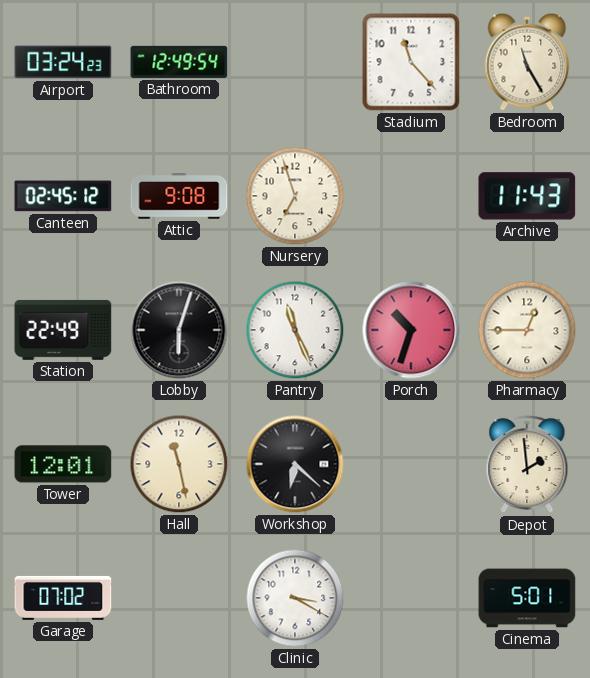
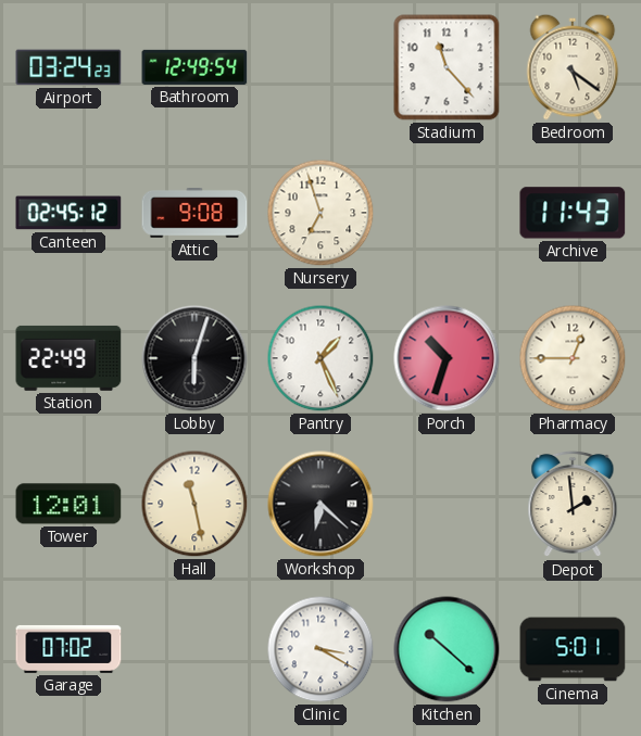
Bedroom: 11:25 -> 5:21 (573, 67)
Pantry: 11:26 -> 1:26 (320, 358)
Kitchen: none -> 10:22 (447, 649)
